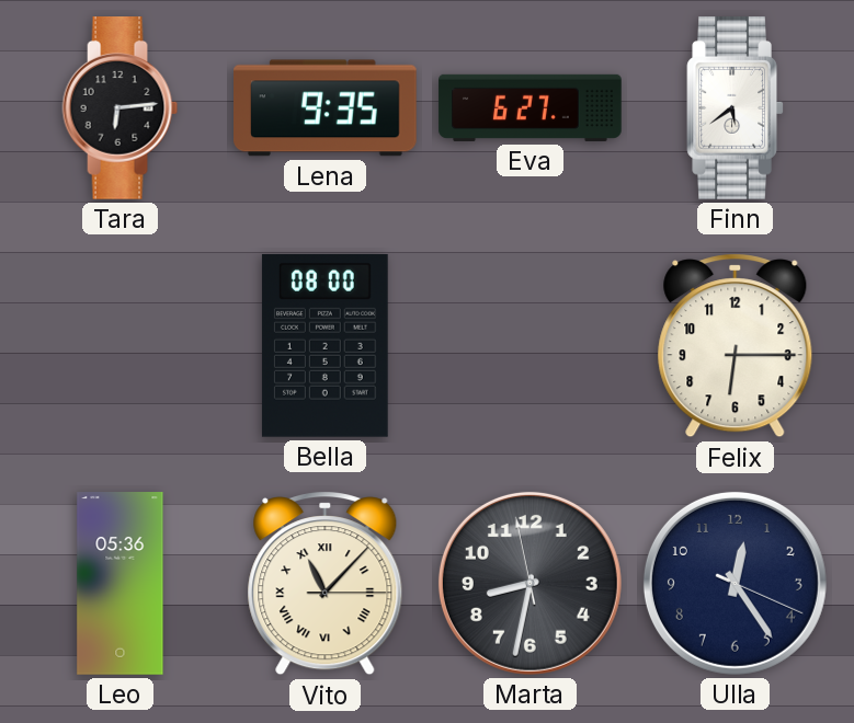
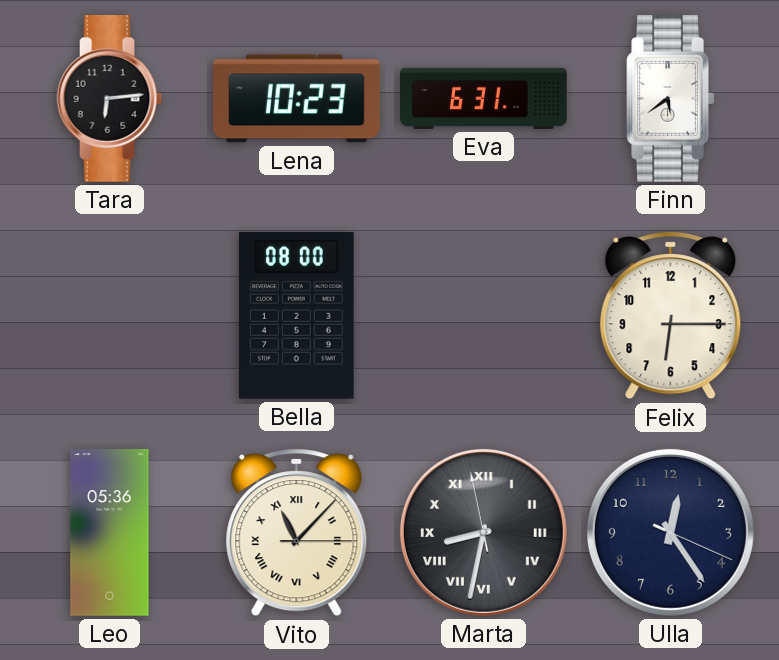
Lena: 9:35 -> 10:23 (297, 99)
Eva: 6:27 -> 6:31 (484, 98)
Marta numerals: Arabic -> Roman (483, 532)
